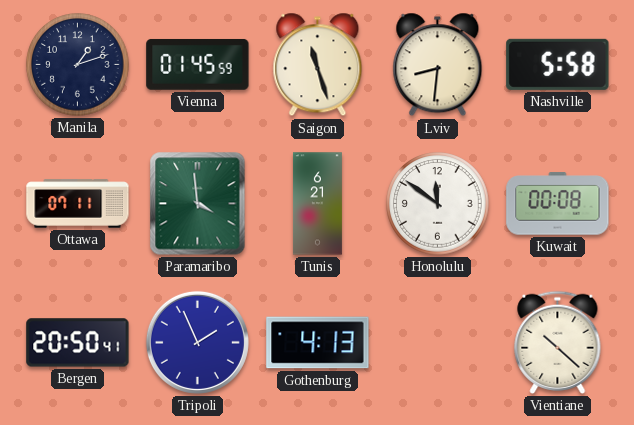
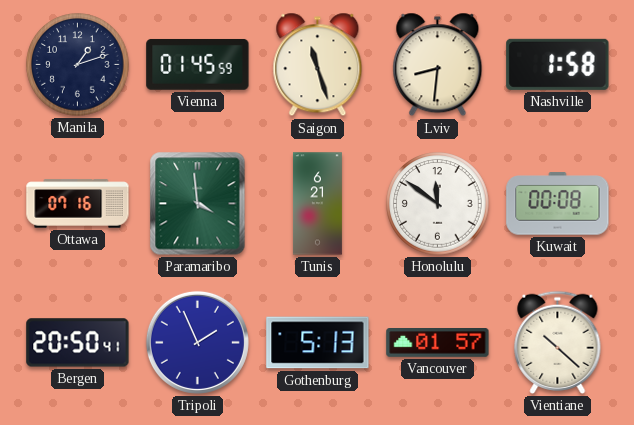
Nashville: 5:58 -> 1:58 (558, 64)
Ottawa: 07:11 -> 07:16 (78, 204)
Gothenburg: 4:13 -> 5:13 (318, 343)
Vancouver: none -> 01:57 (438, 343)
